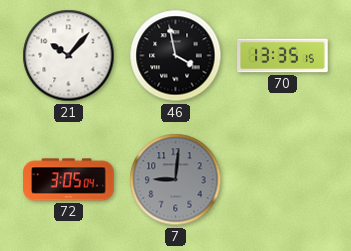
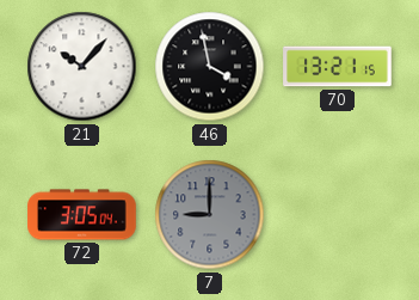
70: 13:35 -> 13:21 (338, 67)
7: 9:01 -> 9:00 (210, 215)
